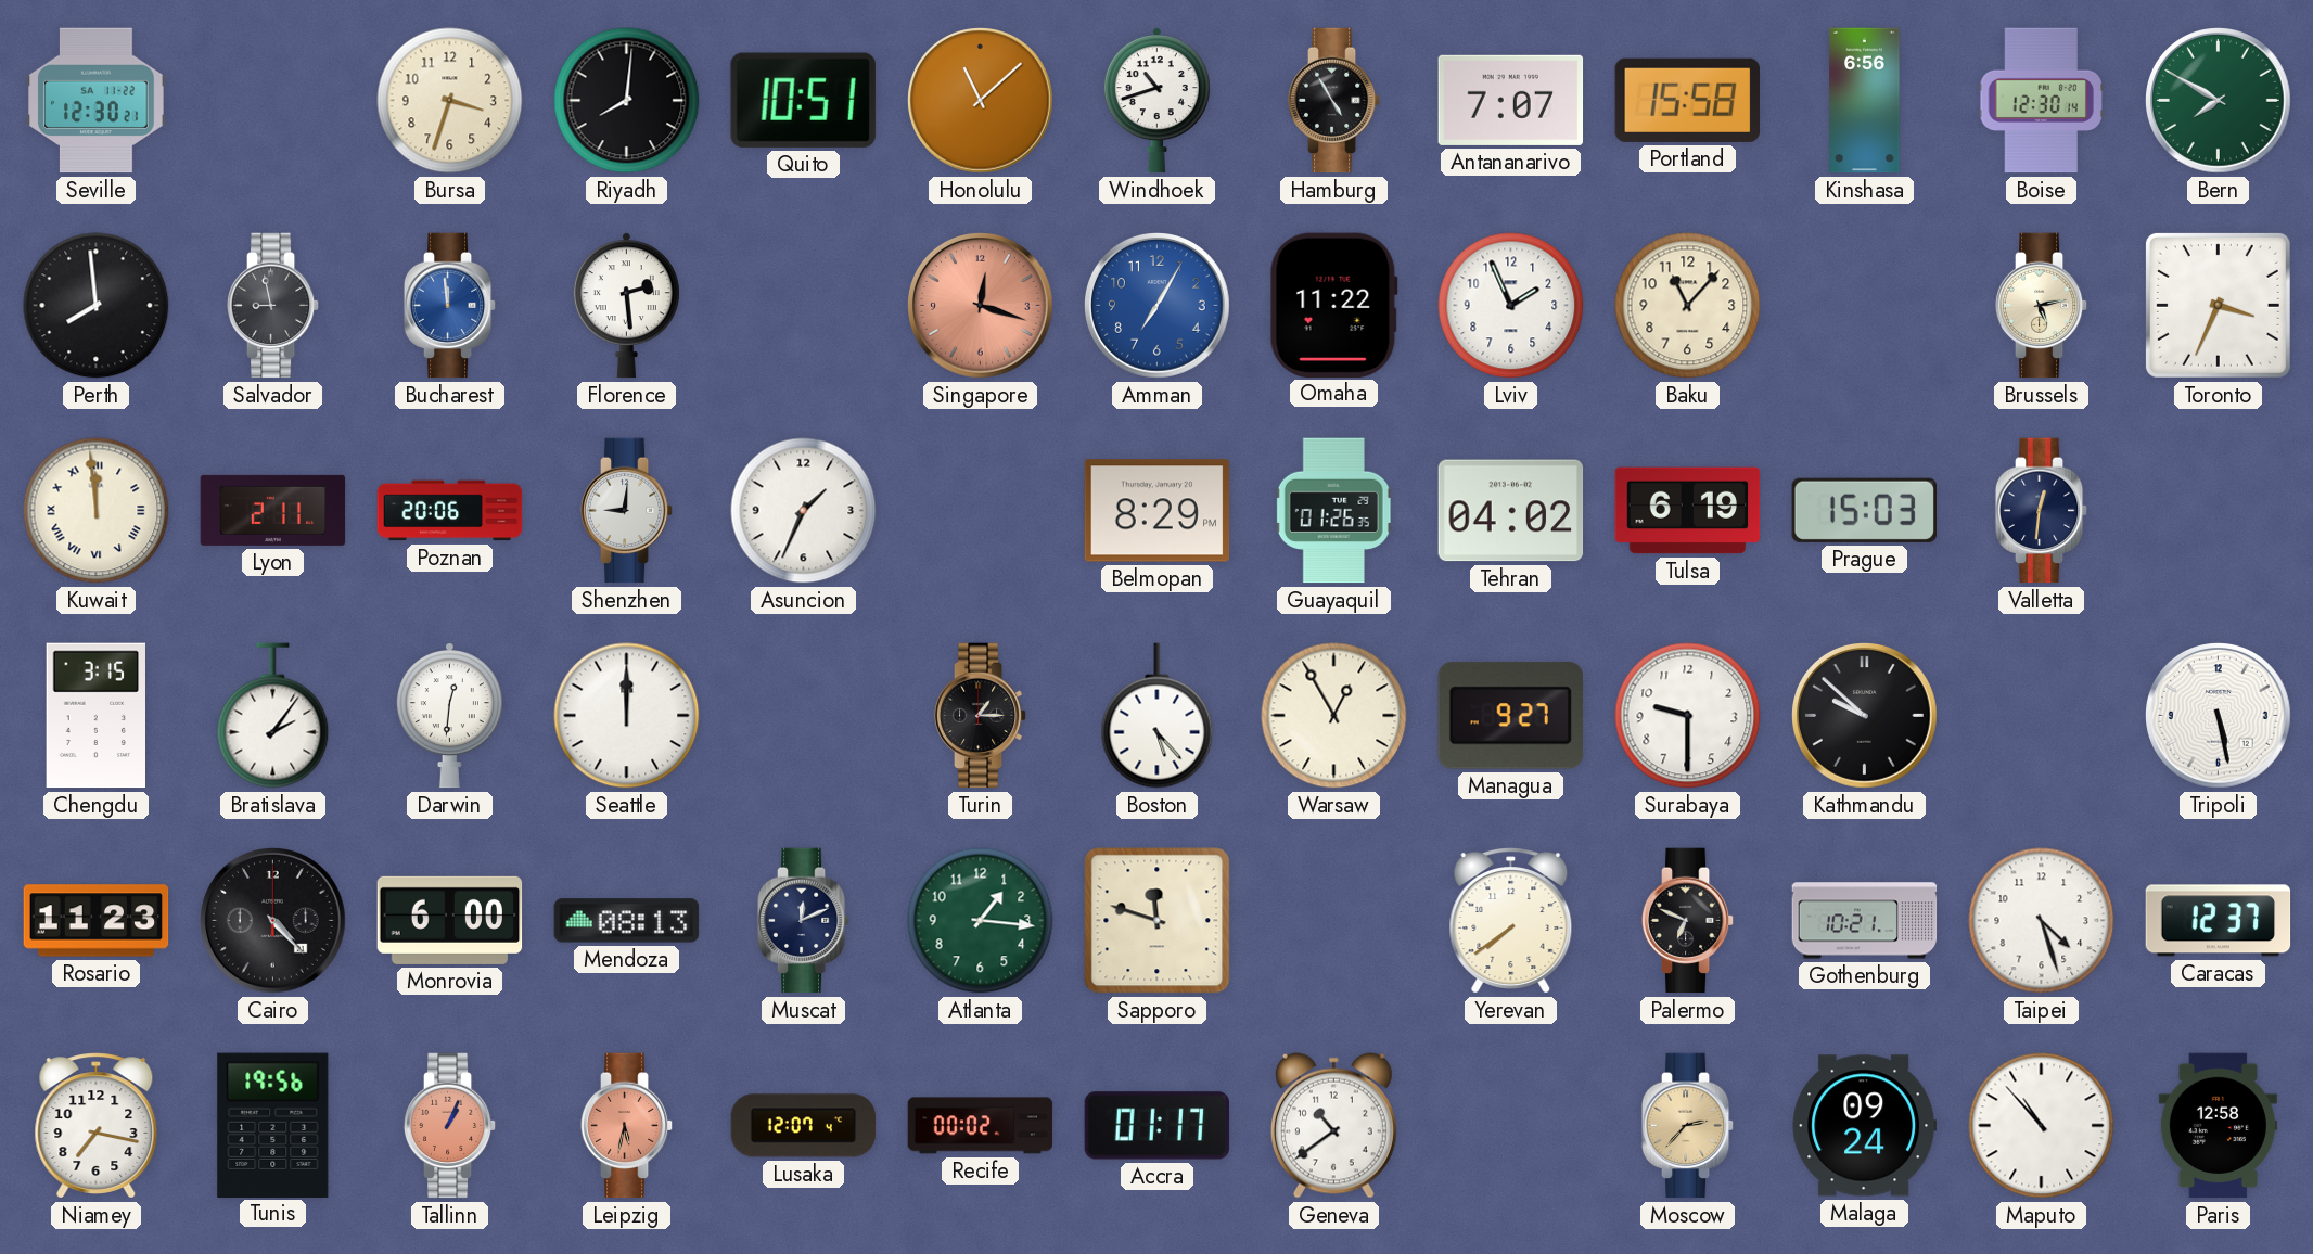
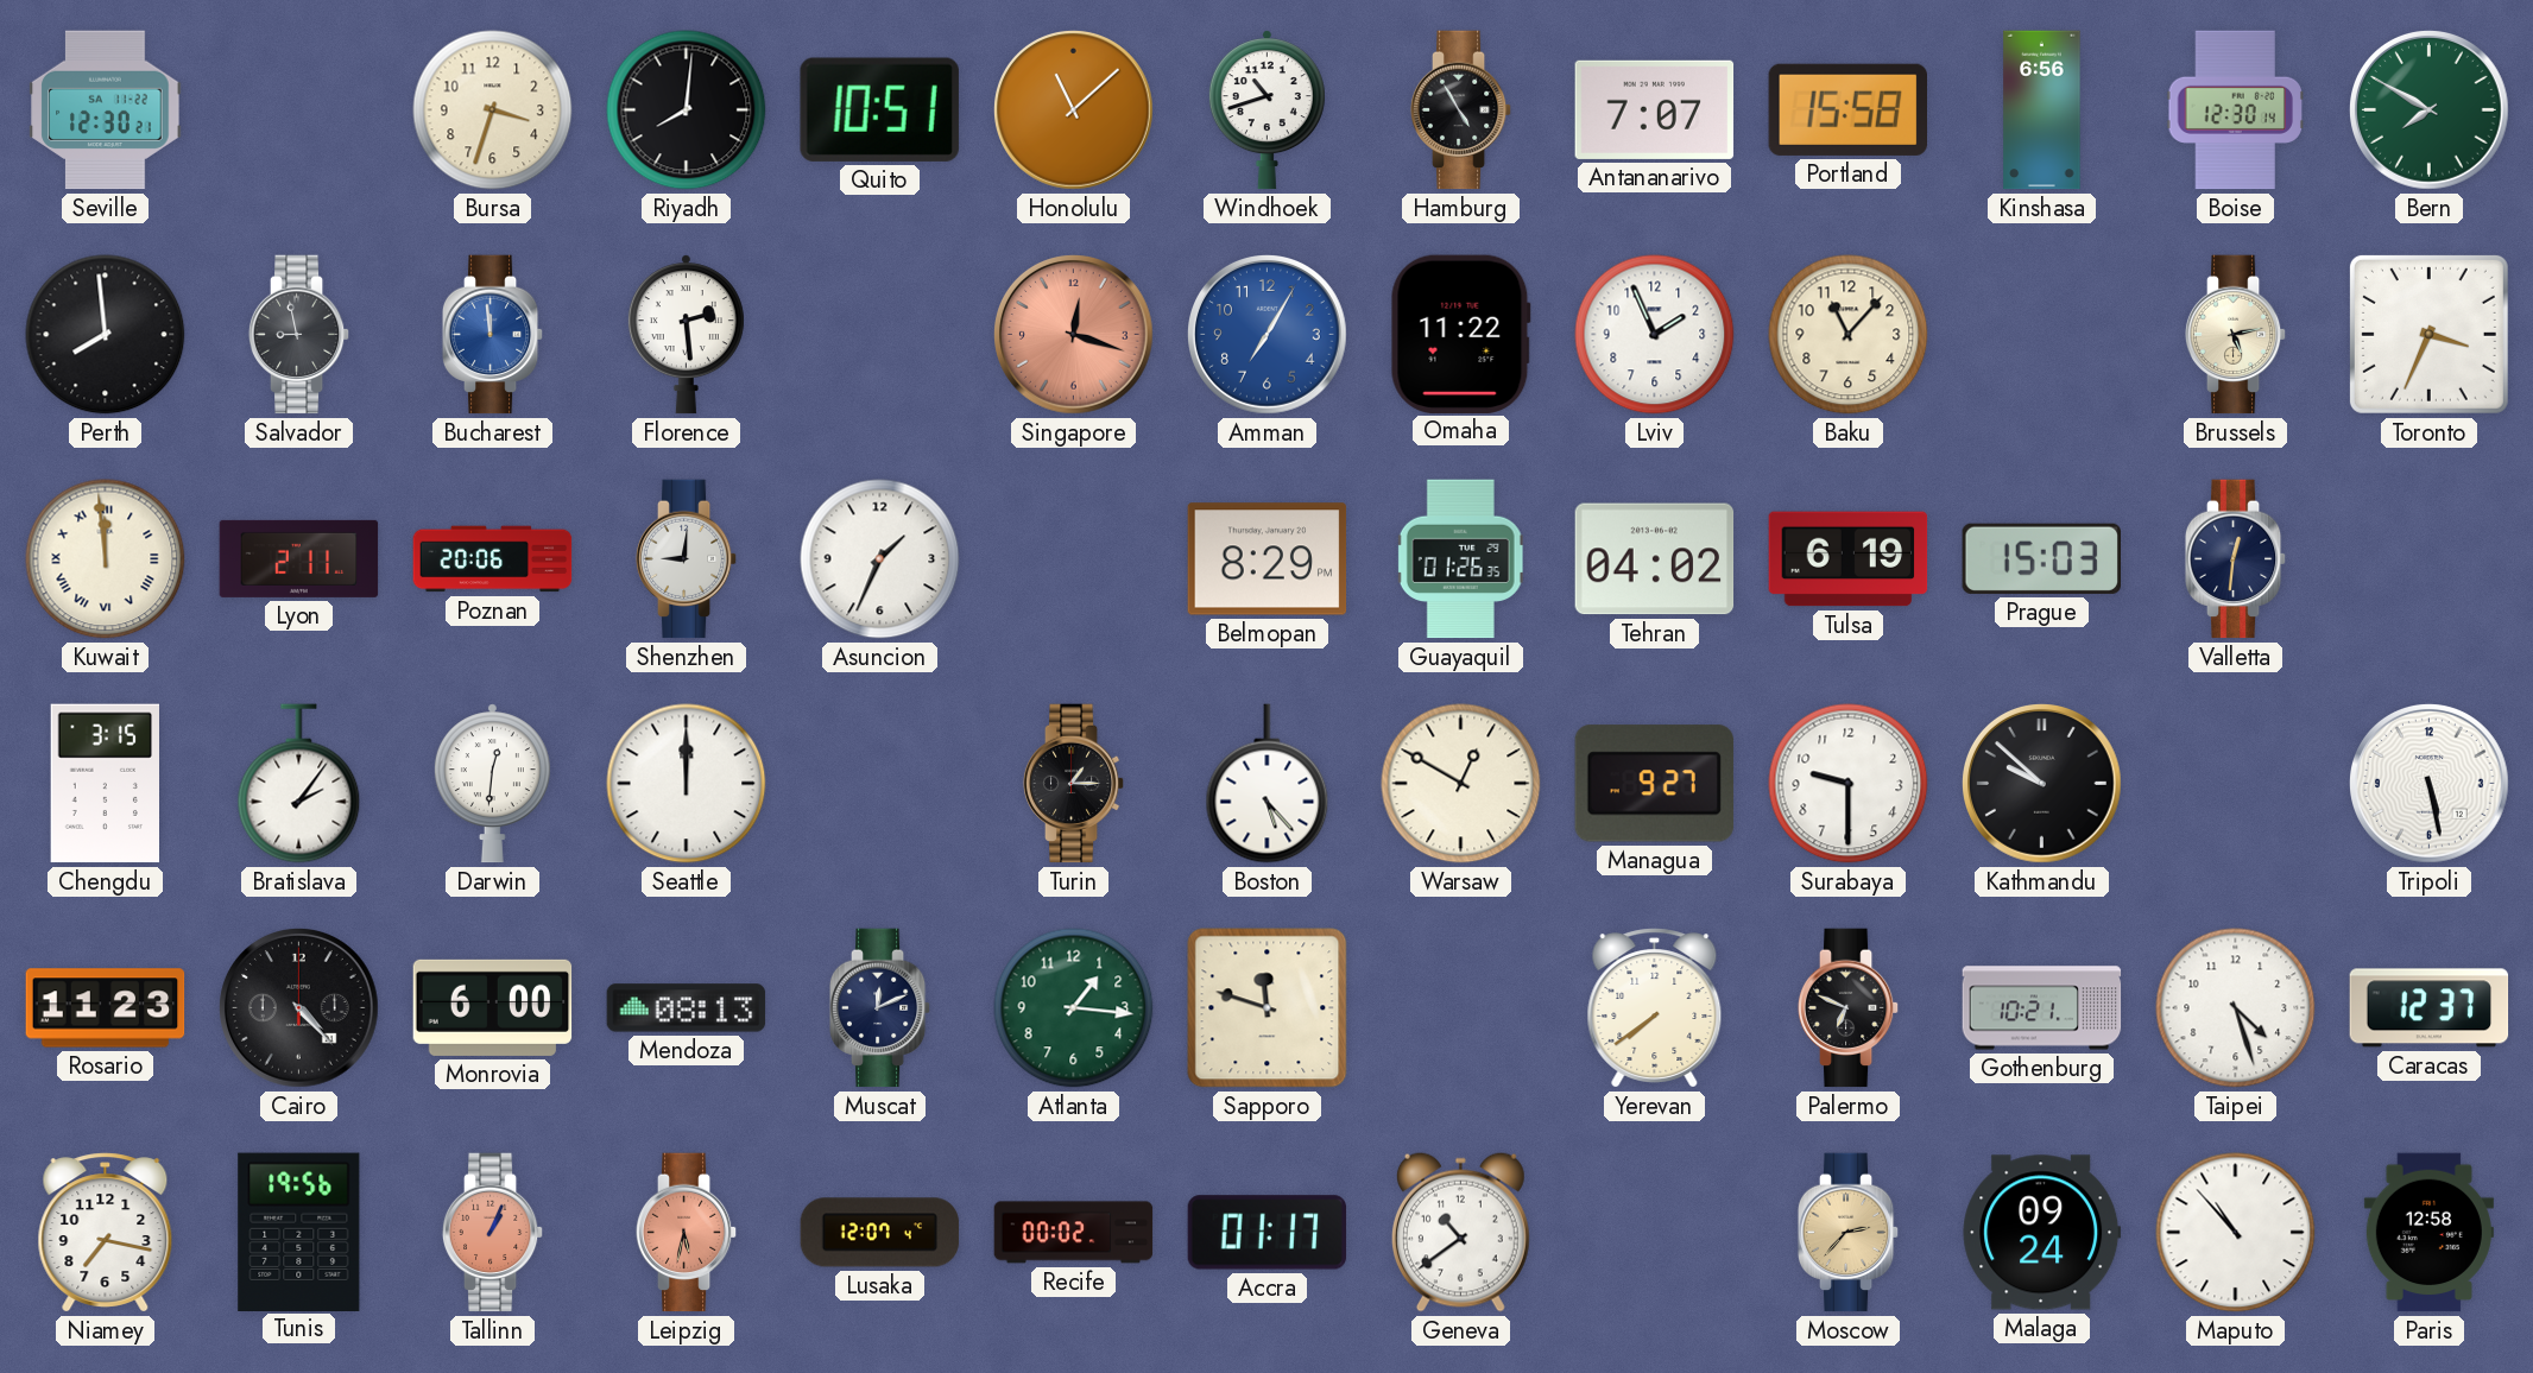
Warsaw: 12:55 -> 12:50 (1461, 784)
